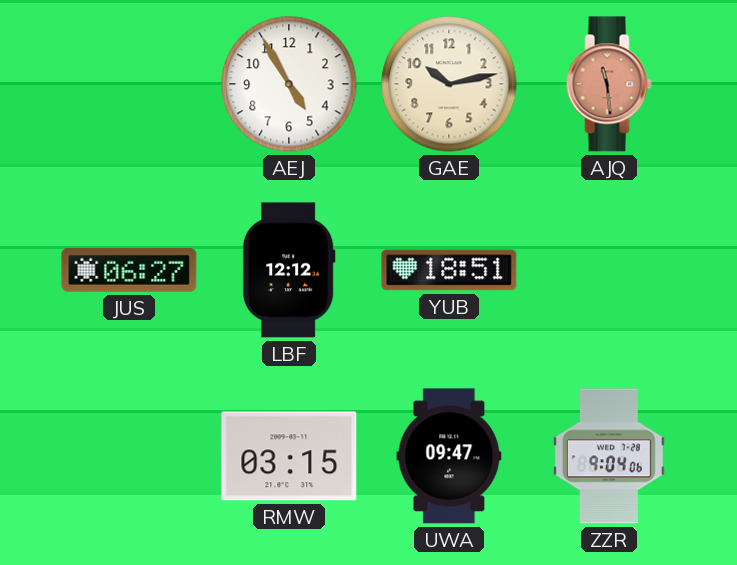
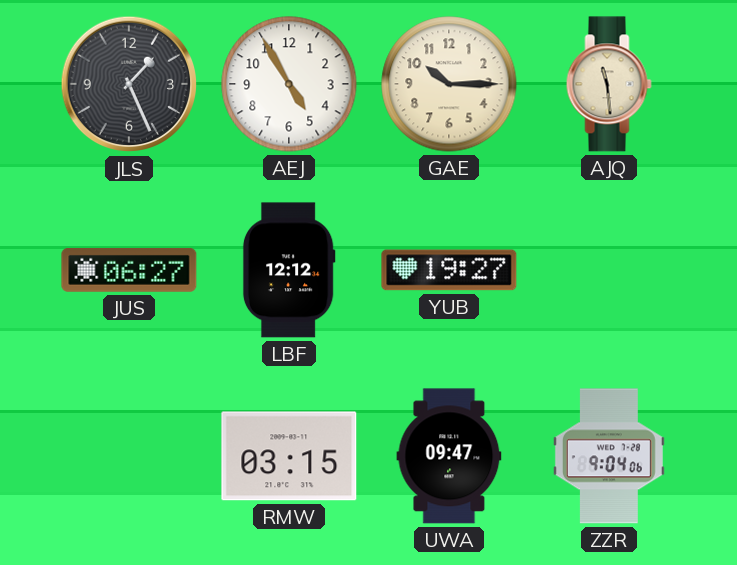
JLS: none -> 1:26 (129, 84)
GAE: 10:13 -> 10:15 (449, 84)
AJQ dial: salmon -> cream (609, 84)
YUB: 18:51 -> 19:27 (449, 270)
